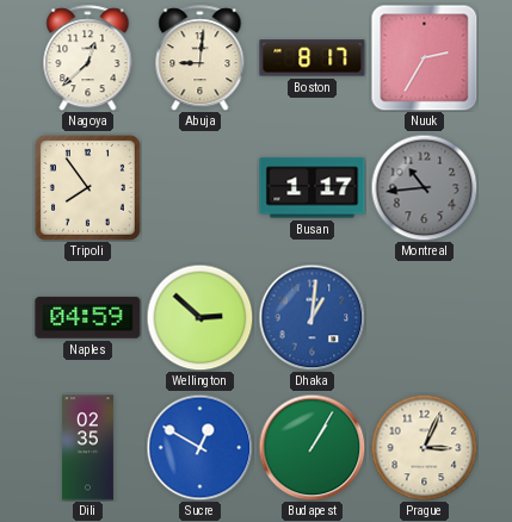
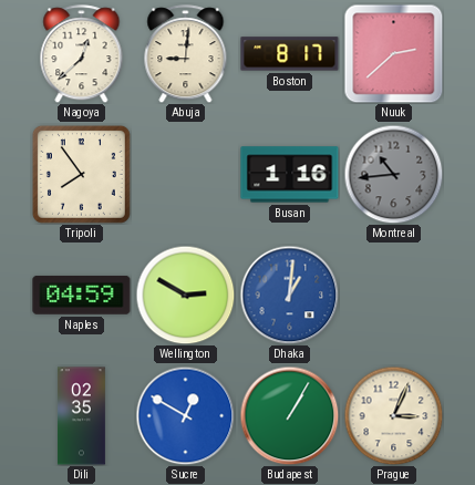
Nuuk: 2:35 -> 2:38 (393, 53)
Busan: 1:17 -> 1:16 (290, 175)
Wellington: 2:52 -> 2:50 (185, 295)
